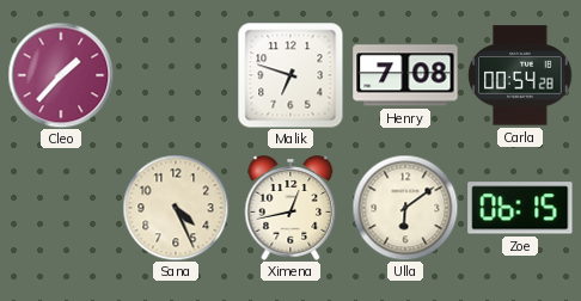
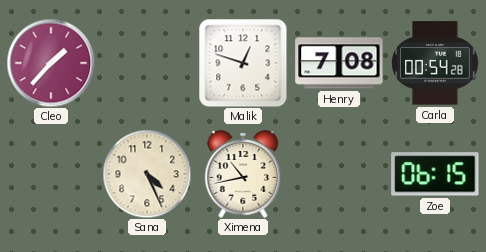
Malik: 6:48 -> 12:48 (243, 63)
Ximena: 12:43 -> 10:43 (243, 174)
Ulla: 6:09 -> none (405, 208)
